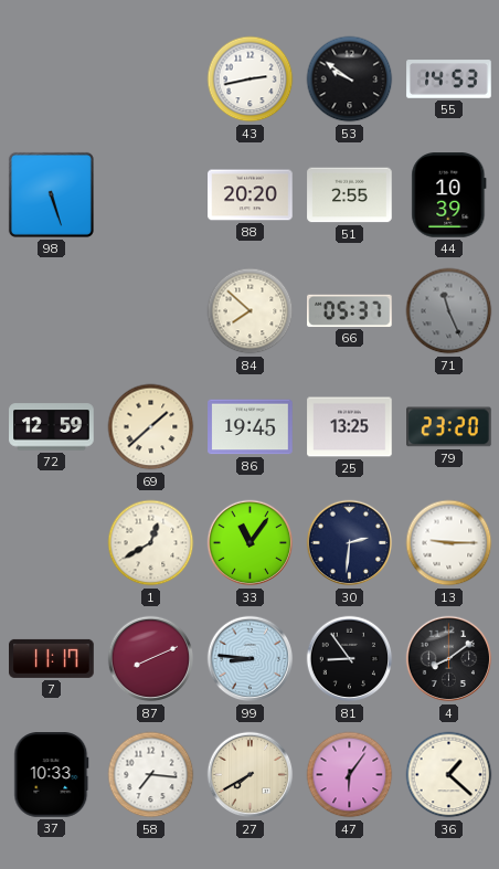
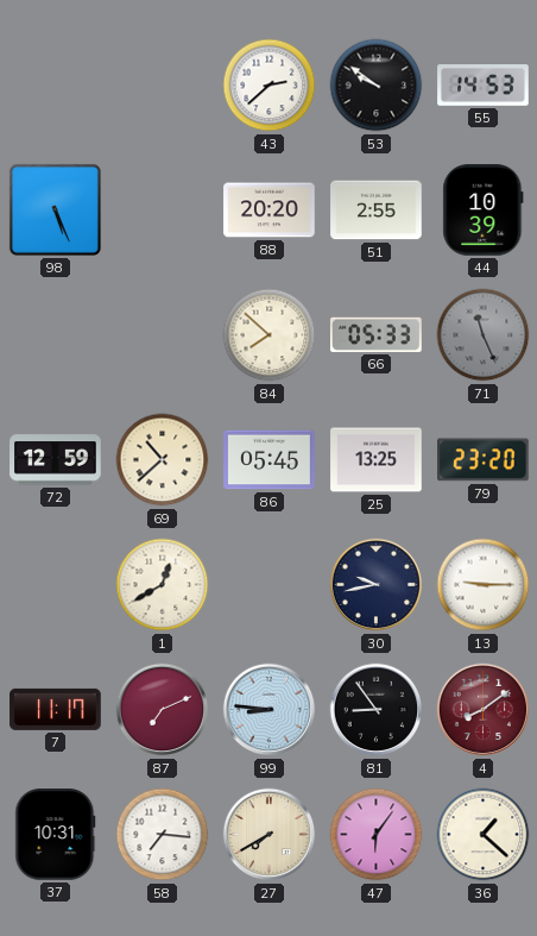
43: 2:43 -> 2:38 (270, 86)
98: 5:27 -> 5:26 (55, 209)
66: 05:37 -> 05:33 (377, 334)
69: 1:38 -> 10:38 (163, 460)
86: 19:45 -> 05:45 (270, 460)
33: 11:06 -> none (251, 543)
30: 2:31 -> 9:43 (377, 585)
87: 8:11 -> 7:11 (163, 710)
4 dial: black -> burgundy (484, 710)
37: 10:33 -> 10:31 (56, 835)
